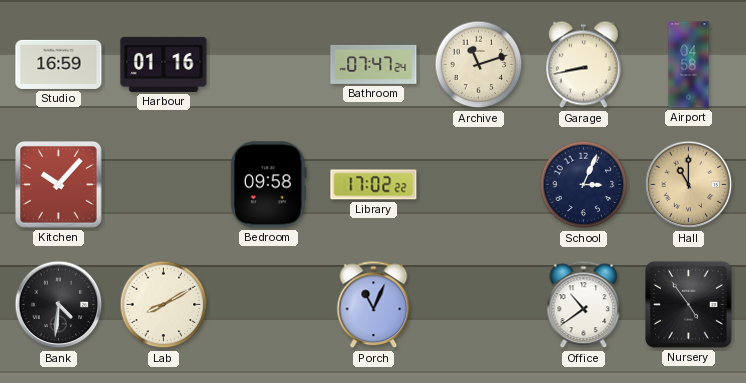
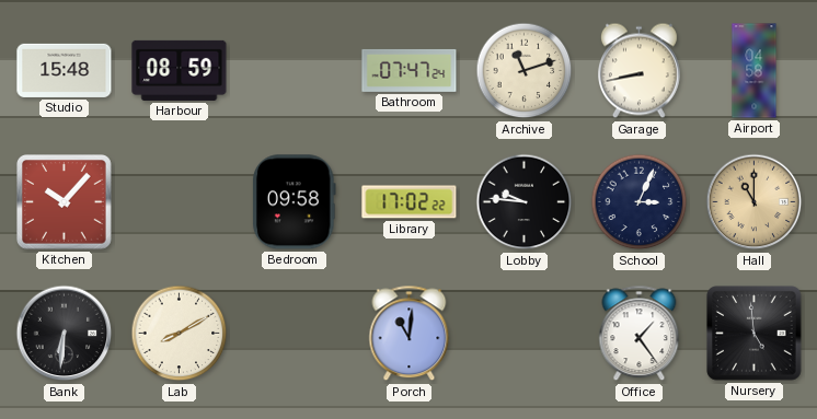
Studio: 16:59 -> 15:48 (65, 70)
Harbour: 01:16 -> 08:59 (180, 70)
Lobby: none -> 9:46 (525, 202)
Bank: 4:31 -> 6:31 (65, 334)
Porch: 11:04 -> 11:01 (410, 334)
Office: 10:39 -> 1:24 (640, 334)
Nursery: 4:54 -> 4:59 (755, 334)
